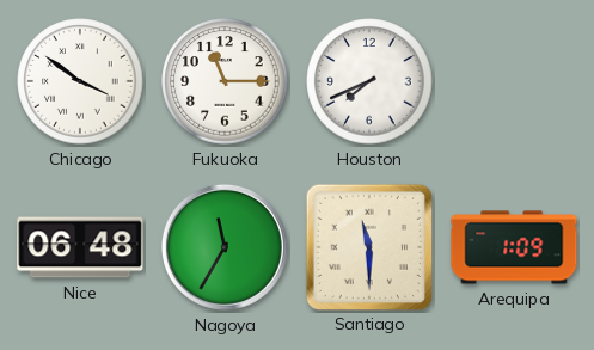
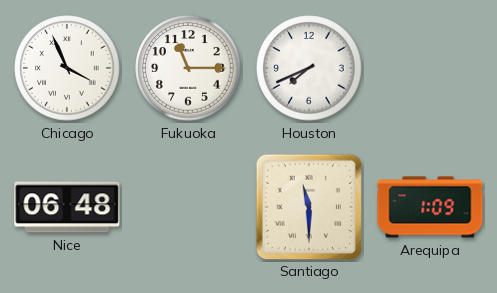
Chicago: 3:51 -> 3:56 (67, 68)
Nagoya: 11:35 -> none (225, 247)
